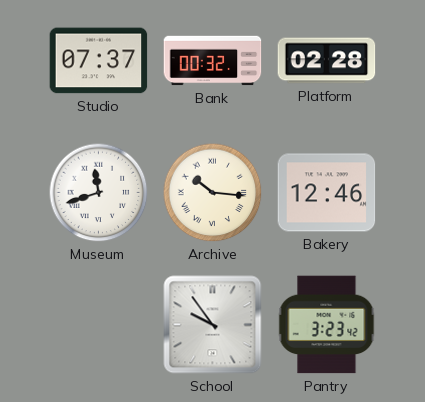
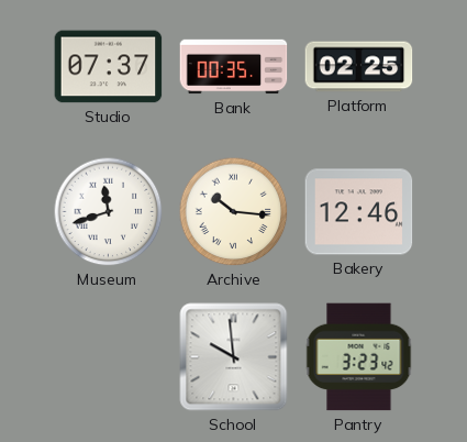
Bank: 00:32 -> 00:35 (234, 67)
Platform: 02:28 -> 02:25 (359, 67)
School: 9:54 -> 9:59 (234, 357)
